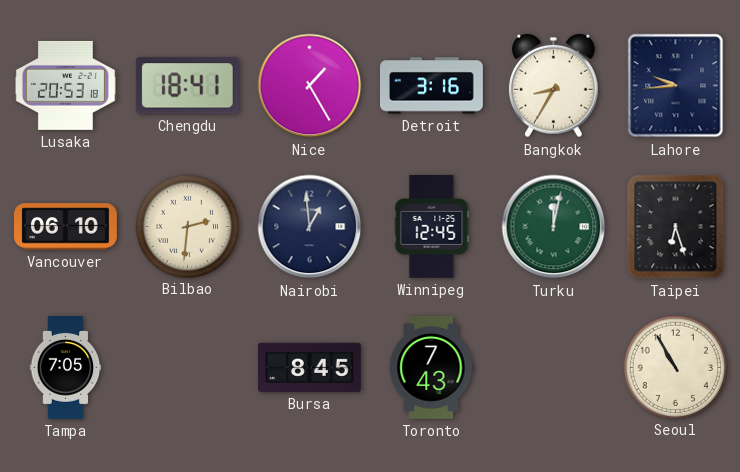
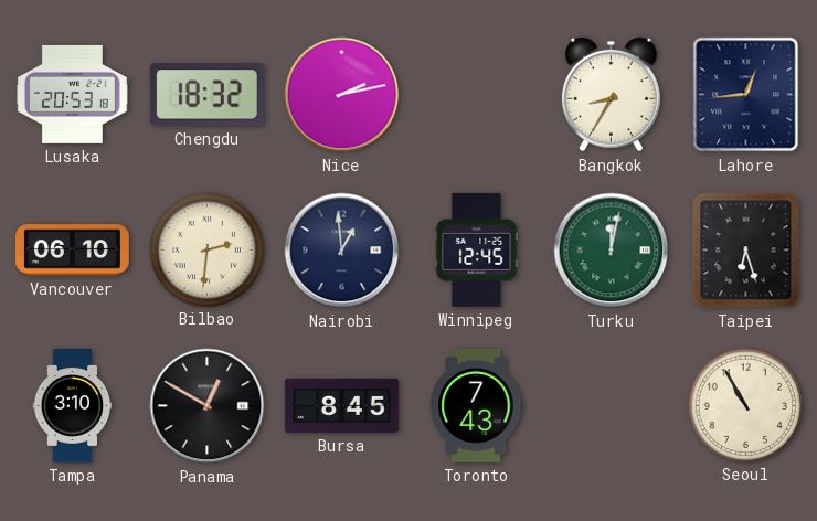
Chengdu: 18:41 -> 18:32 (206, 95)
Nice: 1:25 -> 2:13 (342, 95)
Detroit: 3:16 -> none (432, 86)
Lahore: 9:44 -> 12:44 (746, 95)
Tampa: 7:05 -> 3:10 (73, 406)
Panama: none -> 12:50 (208, 406)
